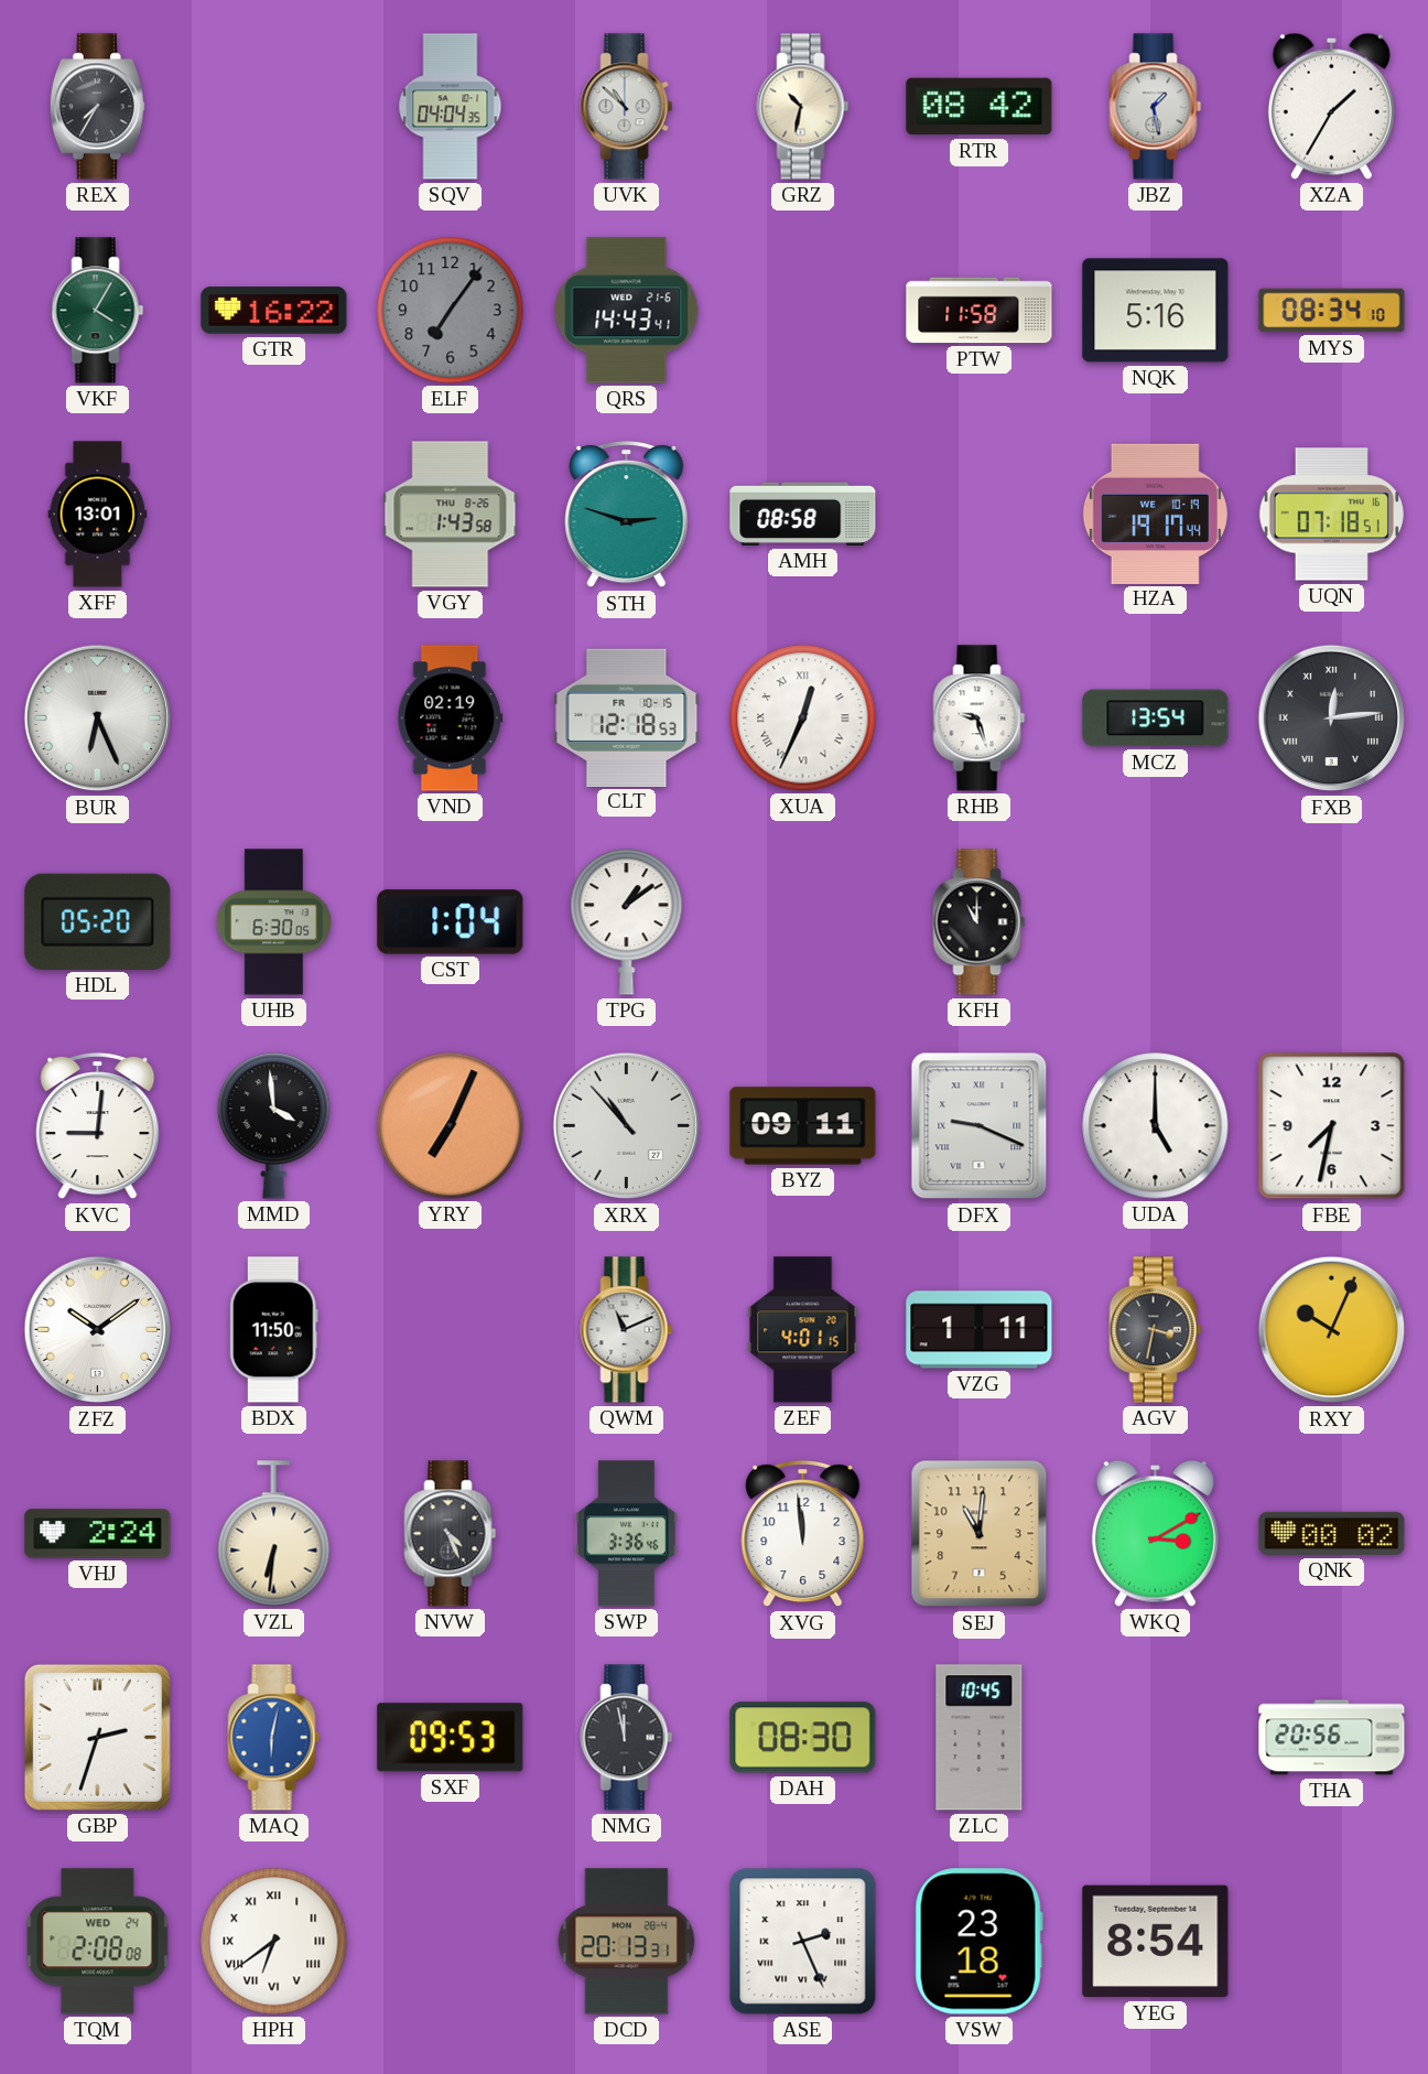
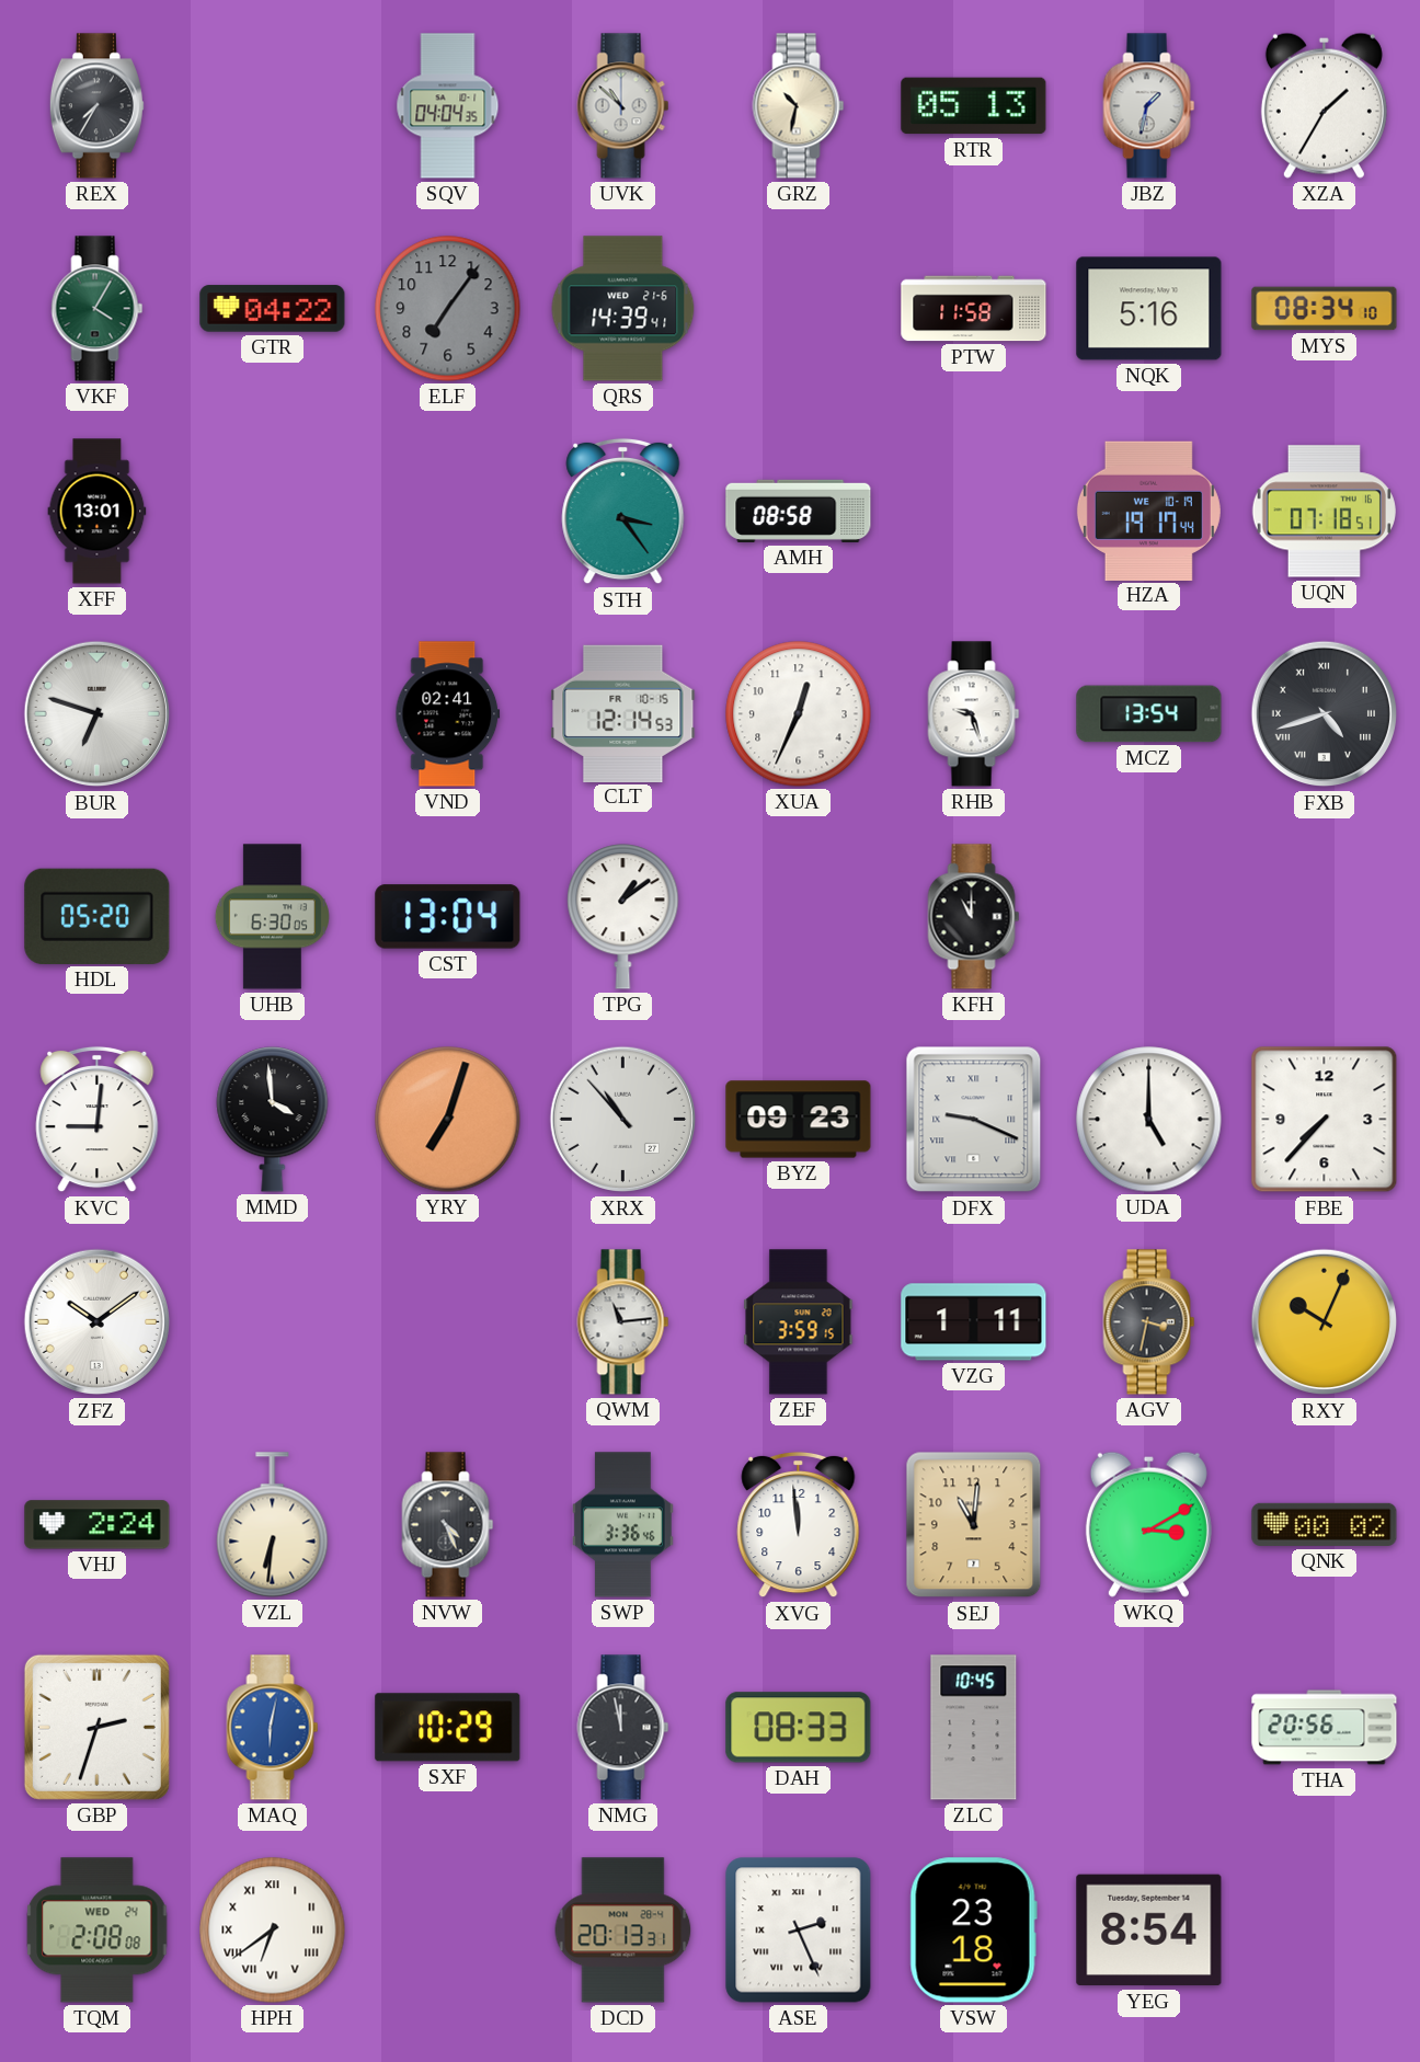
RTR: 08:42 -> 05:13 (974, 106)
JBZ: 1:28 -> 1:32 (1149, 106)
GTR: 16:22 -> 04:22 (273, 309)
QRS: 14:43 -> 14:39 (623, 309)
VGY: 1:43 -> none (451, 515)
STH: 2:48 -> 3:24 (623, 512)
BUR: 6:26 -> 6:48 (98, 714)
VND: 02:19 -> 02:41 (448, 714)
CLT: 12:18 -> 12:14 (623, 713)
XUA numerals: Roman -> Arabic (799, 714)
FXB: 12:14 -> 4:42 (1325, 714)
CST: 1:04 -> 13:04 (448, 917)
YRY: 7:04 -> 7:03 (448, 1120)
BYZ: 09:11 -> 09:23 (799, 1120)
FBE: 7:32 -> 7:37 (1325, 1120)
BDX: 11:50 -> none (273, 1330)
QWM: 11:11 -> 11:14 (623, 1322)
ZEF: 4:01 -> 3:59 (799, 1322)
SXF: 09:53 -> 10:29 (448, 1728)
DAH: 08:30 -> 08:33 (799, 1728)
